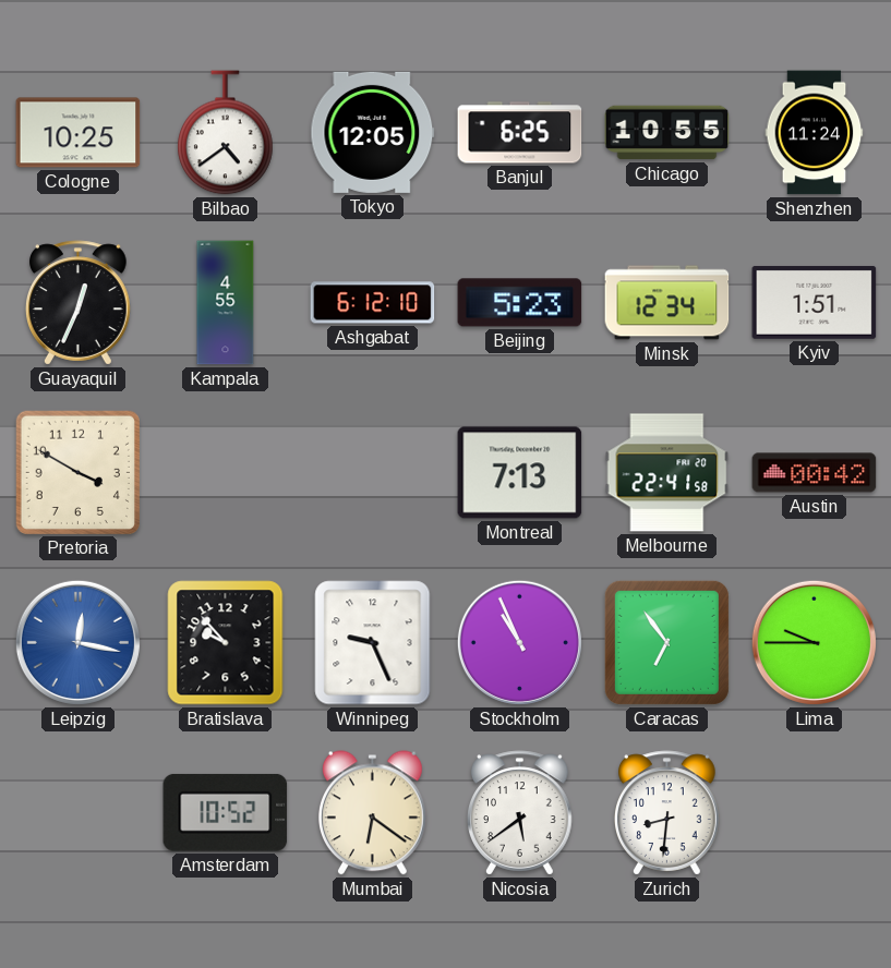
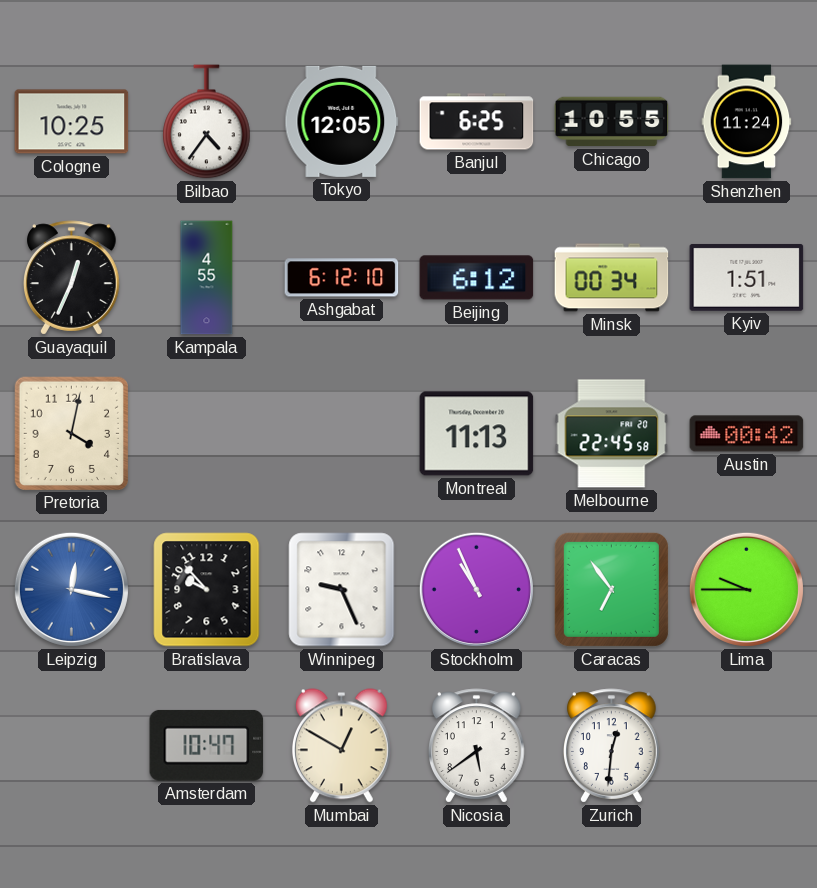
Bilbao: 4:39 -> 4:36 (207, 122)
Beijing: 5:23 -> 6:12 (477, 278)
Minsk: 12:34 -> 00:34 (612, 278)
Pretoria: 3:50 -> 4:02 (71, 433)
Montreal: 7:13 -> 11:13 (477, 434)
Melbourne: 22:41 -> 22:45 (612, 434)
Amsterdam: 10:52 -> 10:47 (207, 745)
Mumbai: 6:21 -> 12:50 (341, 746)
Zurich: 8:31 -> 12:31 (612, 746)
